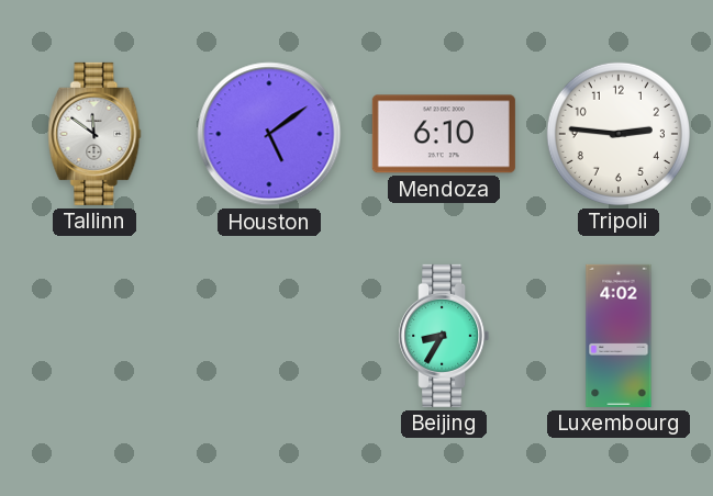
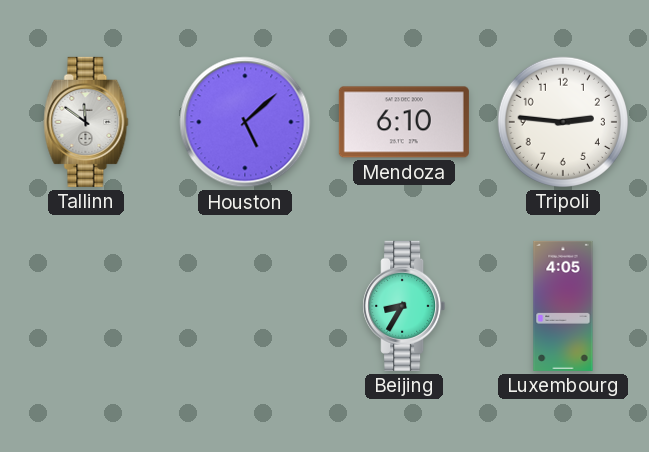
Houston: 5:09 -> 5:08 (245, 122)
Luxembourg: 4:02 -> 4:05 (563, 306)
